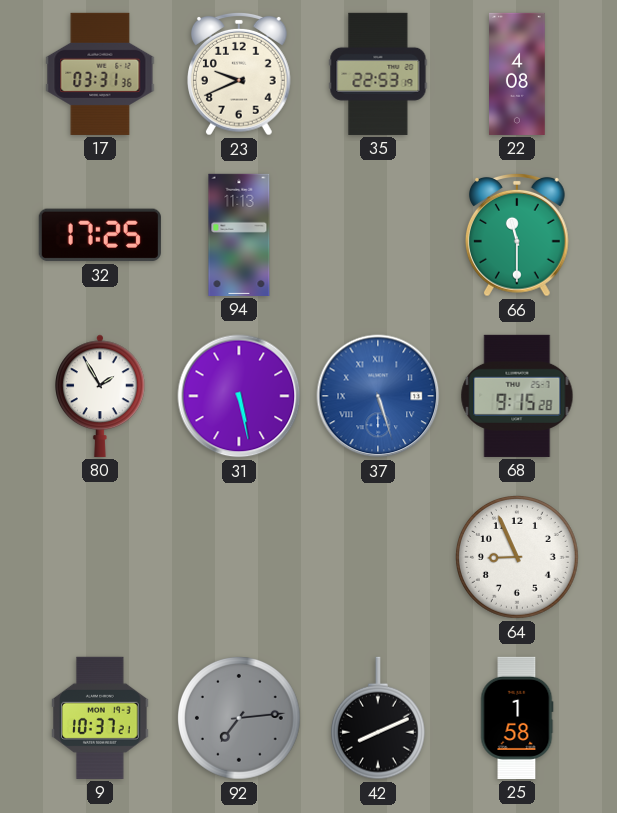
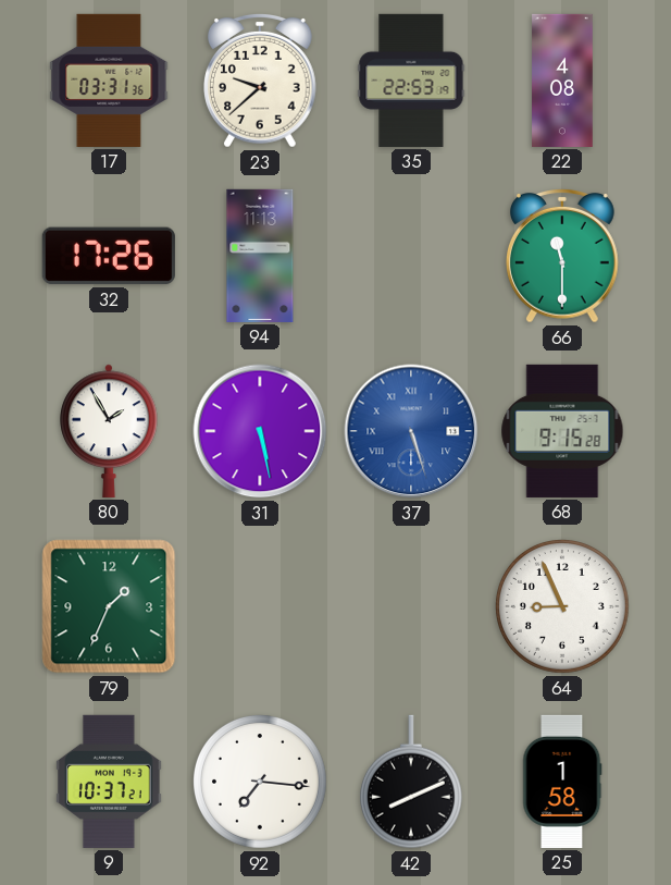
23: 9:41 -> 9:38 (261, 81)
32: 17:25 -> 17:26 (109, 256)
79: none -> 1:34 (109, 606)
92: 7:14 -> 7:16 (261, 783)
92 dial: grey -> white (261, 783)
